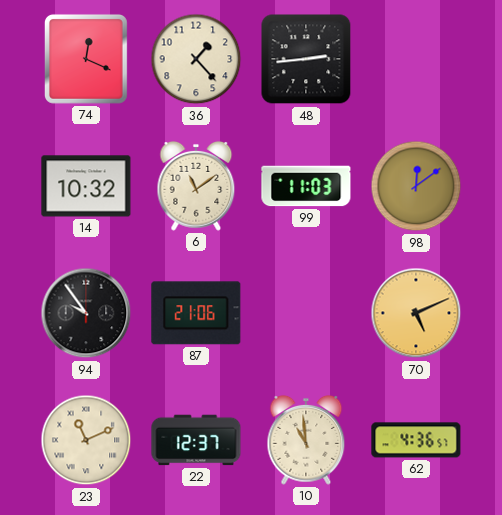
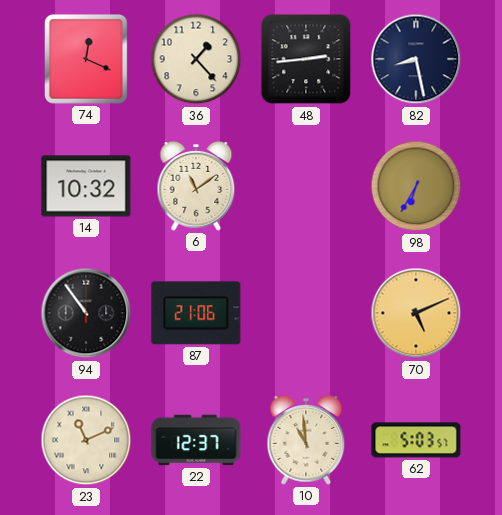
82: none -> 8:28 (416, 59)
99: 11:03 -> none (306, 186)
98: 12:09 -> 6:35 (416, 186)
94: 9:54 -> 10:54 (86, 313)
62: 4:36 -> 5:03 (416, 440)
